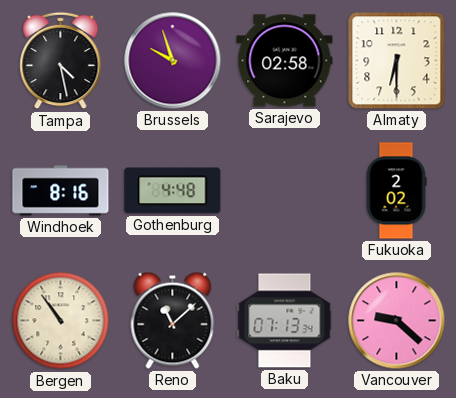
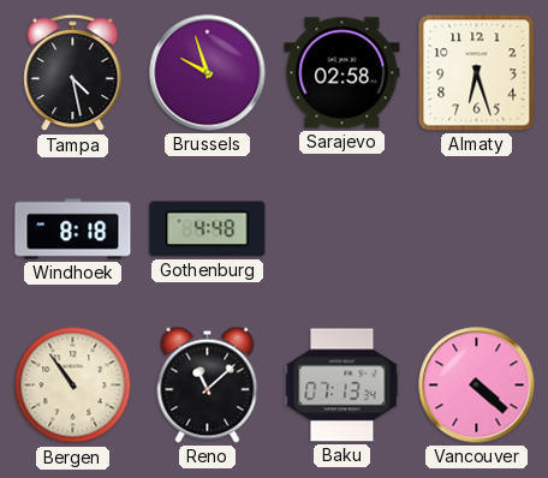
Almaty: 6:30 -> 6:27 (477, 73)
Windhoek: 8:16 -> 8:18 (73, 229)
Fukuoka: 2:02 -> none (396, 191)
Vancouver: 9:22 -> 4:22 (477, 386)
